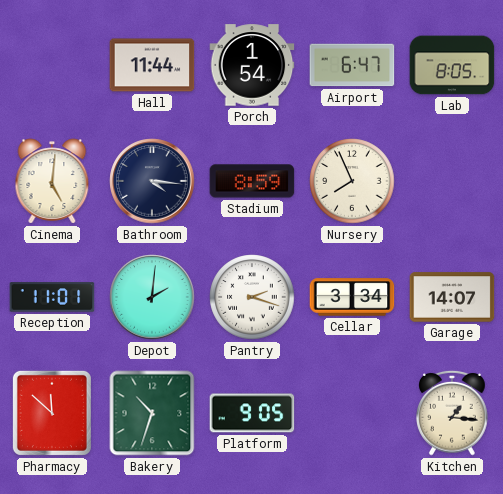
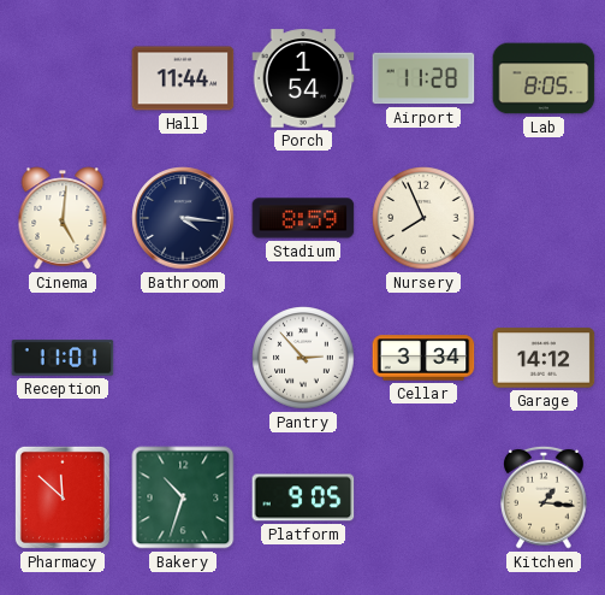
Airport: 6:47 -> 11:28 (423, 78)
Depot: 2:01 -> none (152, 297)
Pantry: 2:18 -> 2:53 (303, 358)
Garage: 14:07 -> 14:12 (544, 358)
